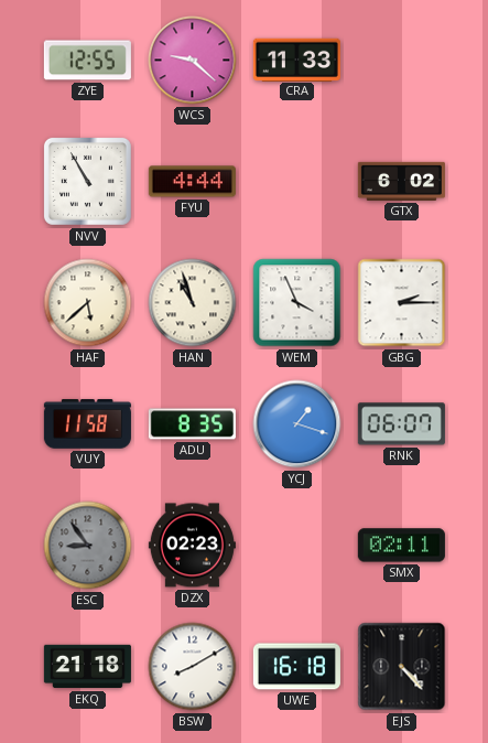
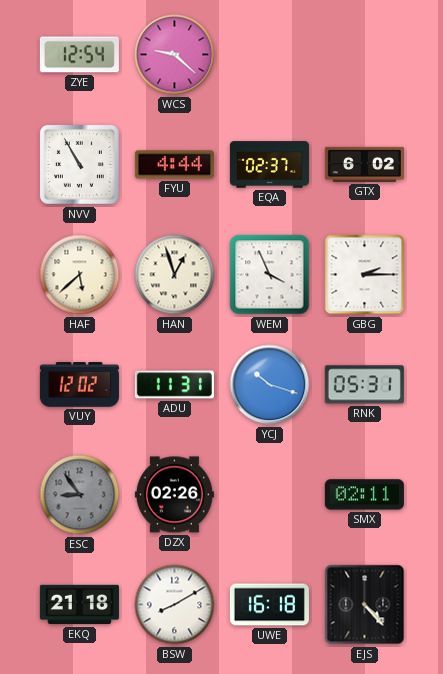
ZYE: 12:55 -> 12:54 (79, 55)
CRA: 11:33 -> none (296, 60)
EQA: none -> 02:37 (269, 165)
HAN: 10:57 -> 12:57 (175, 275)
VUY: 11:58 -> 12:02 (79, 385)
ADU: 8:35 -> 11:31 (174, 385)
YCJ: 1:18 -> 10:18 (270, 385)
RNK: 06:07 -> 05:31 (364, 385)
DZX: 02:23 -> 02:26 (174, 495)
